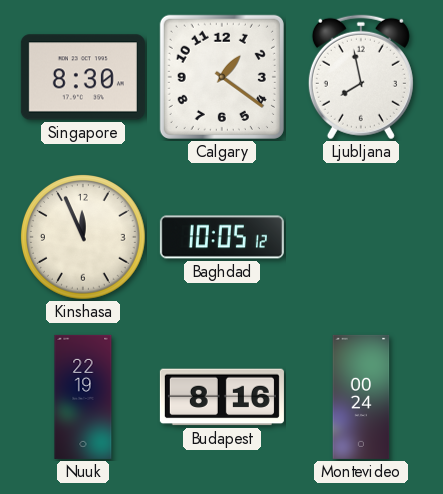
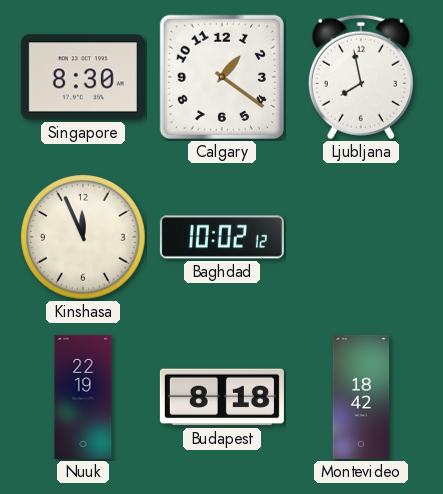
Baghdad: 10:05 -> 10:02 (222, 237)
Budapest: 8:16 -> 8:18 (222, 397)
Montevideo: 00:24 -> 18:42 (361, 397)
